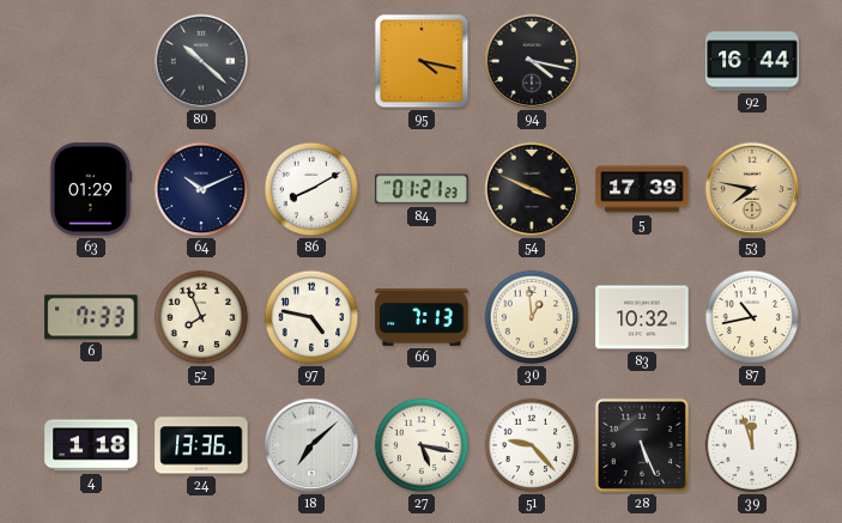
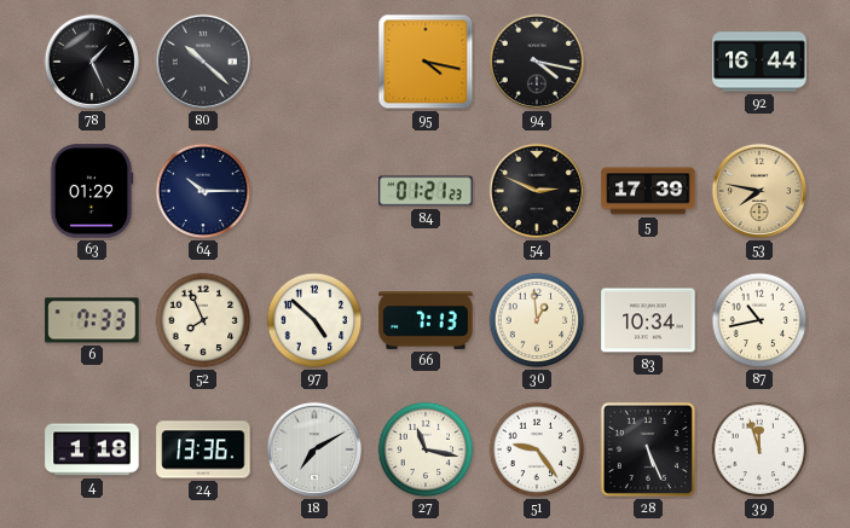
78: none -> 1:26 (92, 62)
64: 10:11 -> 10:15 (203, 191)
86: 8:10 -> none (311, 189)
54: 3:49 -> 2:49 (537, 191)
97: 4:47 -> 4:52 (314, 320)
83: 10:32 -> 10:34 (648, 320)
18: 7:08 -> 7:10 (314, 449)
27: 5:17 -> 11:17 (426, 449)
51: 9:23 -> 9:24 (537, 449)
